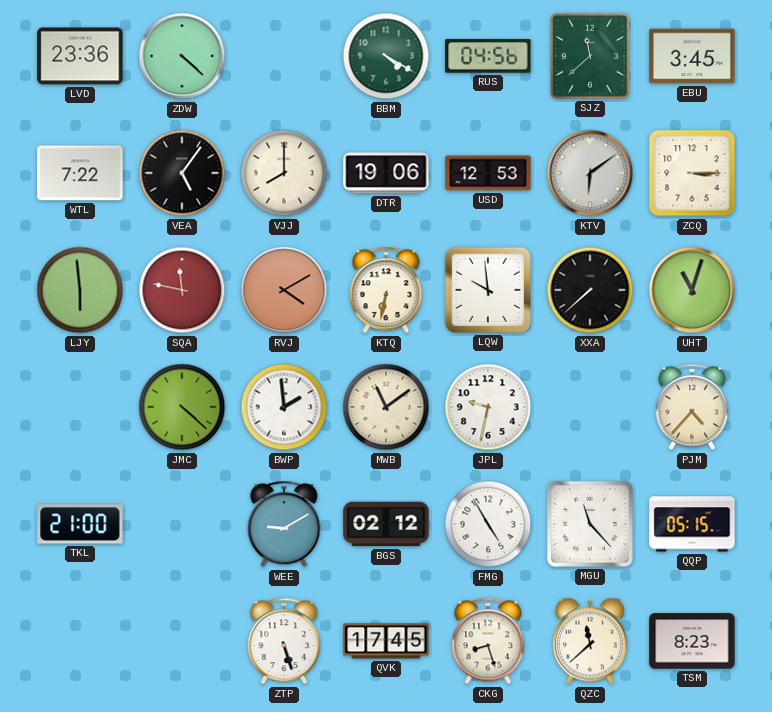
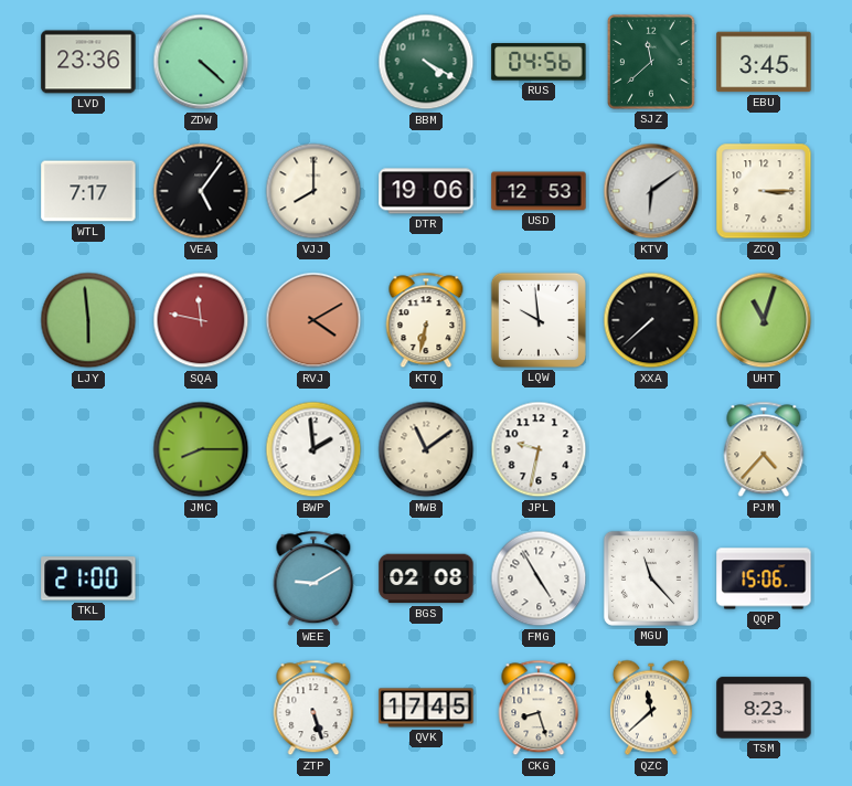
WTL: 7:22 -> 7:17 (88, 191)
JMC: 4:22 -> 8:15 (201, 449)
BGS: 02:12 -> 02:08 (426, 578)
QQP: 05:15 -> 15:06 (764, 578)
